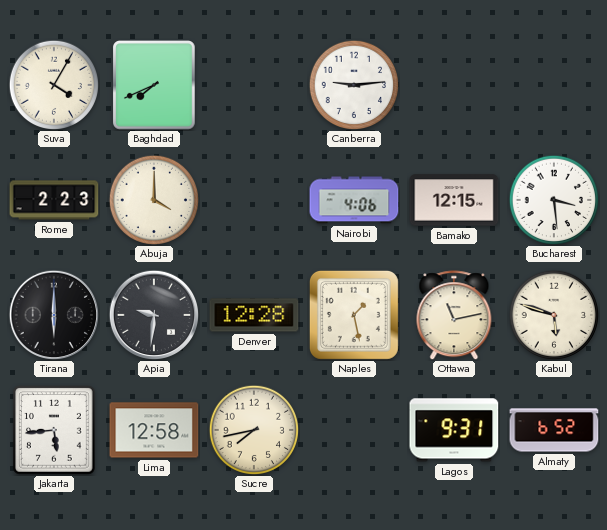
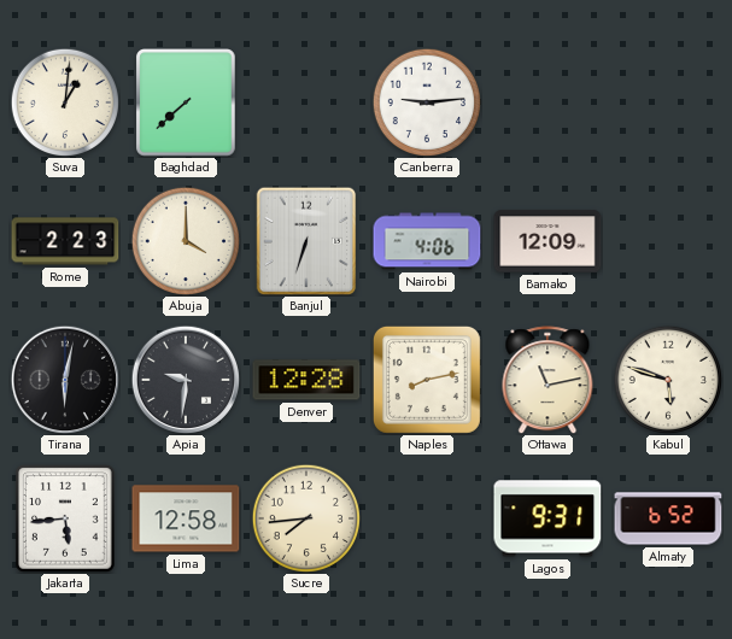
Suva: 4:05 -> 1:01 (65, 102)
Baghdad: 7:41 -> 7:38 (187, 104)
Banjul: none -> 6:33 (306, 241)
Bamako: 12:15 -> 12:09 (547, 241)
Bucharest: 3:29 -> none (554, 200)
Tirana: 6:00 -> 6:02 (64, 379)
Naples: 1:28 -> 8:13 (427, 380)
Sucre: 7:43 -> 7:44 (306, 518)
